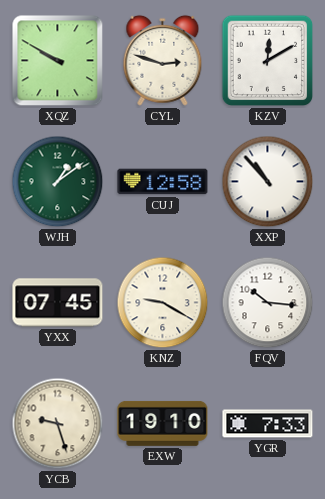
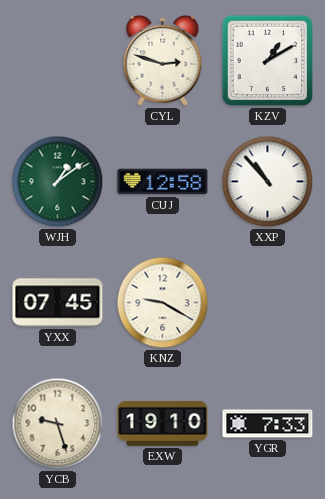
XQZ: 9:50 -> none (58, 61)
KZV: 12:10 -> 1:10 (268, 61)
FQV: 10:16 -> none (268, 303)
